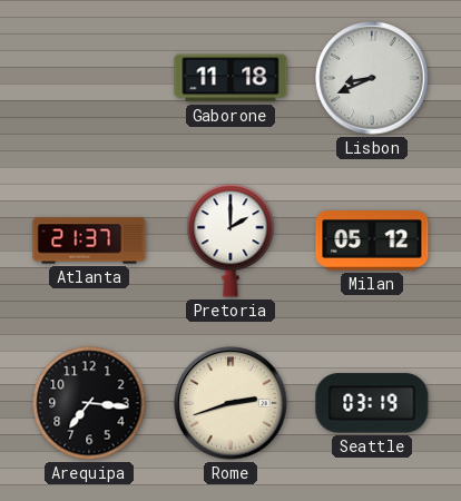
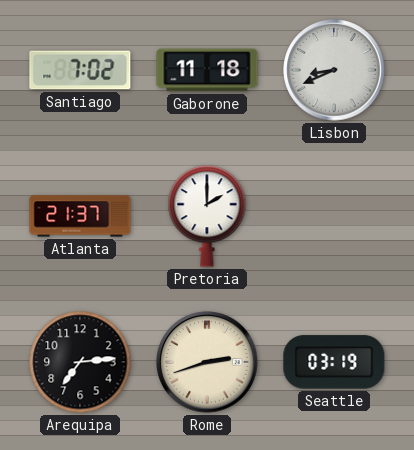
Santiago: none -> 7:02 (80, 70)
Milan: 05:12 -> none (372, 240)
Arequipa: 7:16 -> 7:14 (80, 362)
